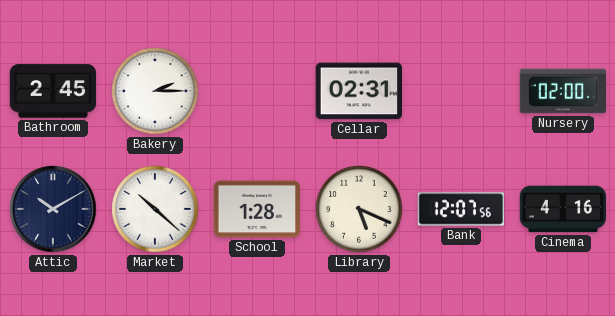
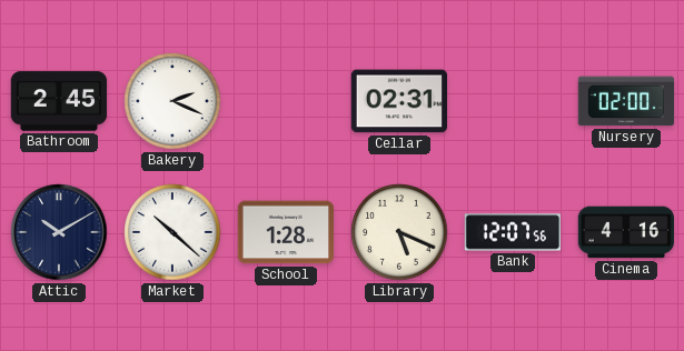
Bakery: 2:15 -> 2:19 (172, 101)
